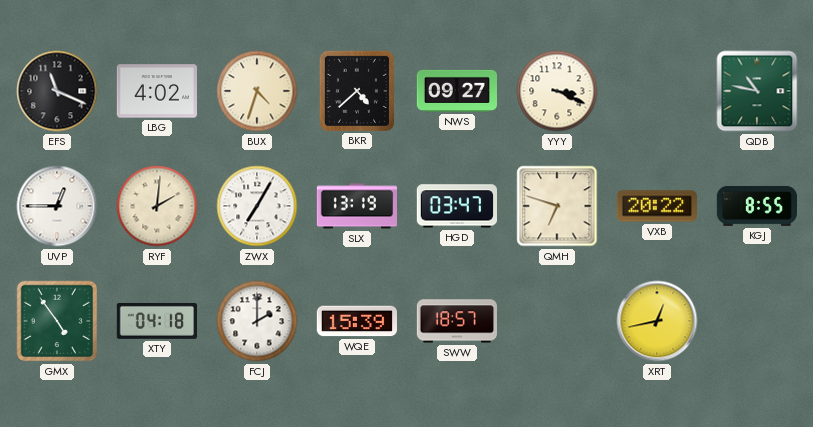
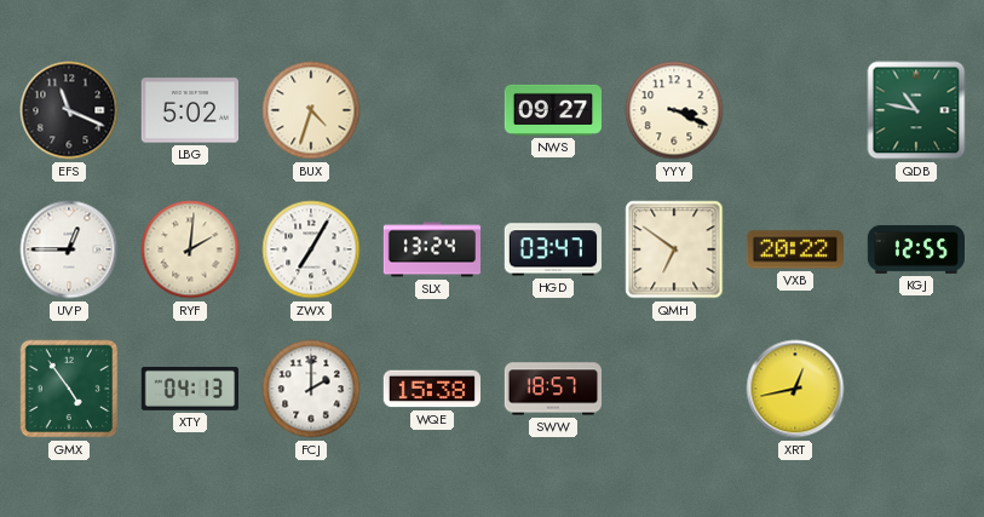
LBG: 4:02 -> 5:02 (189, 110)
BKR: 4:38 -> none (357, 90)
SLX: 13:19 -> 13:24 (431, 249)
QMH: 6:48 -> 6:51 (674, 249)
KGJ: 8:55 -> 12:55 (915, 249)
XTY: 04:18 -> 04:13 (189, 389)
WQE: 15:39 -> 15:38 (431, 389)
